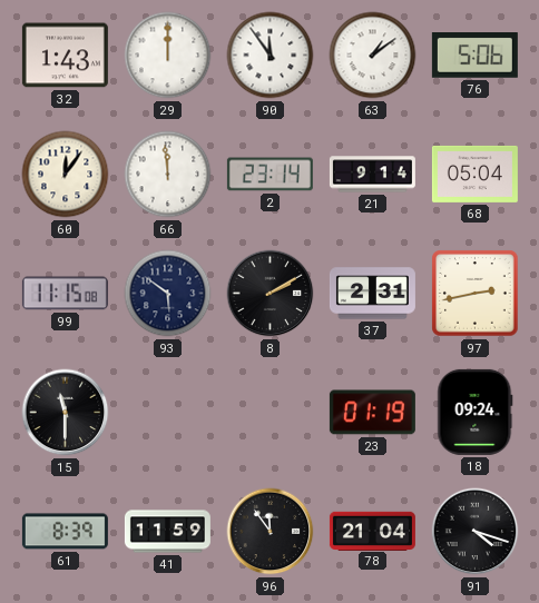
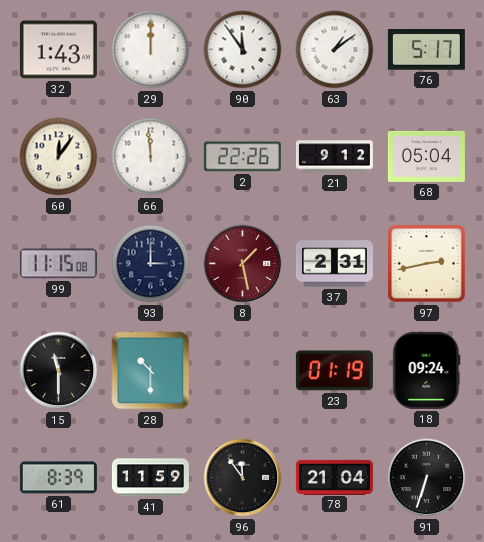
76: 5:06 -> 5:17 (426, 50)
2: 23:14 -> 22:26 (242, 157)
21: 9:14 -> 9:12 (334, 157)
93: 5:51 -> 3:00 (151, 264)
8: 2:10 -> 1:28 (243, 264)
8 dial: black -> burgundy (243, 264)
28: none -> 10:30 (151, 371)
91: 4:18 -> 6:33 (427, 478)
